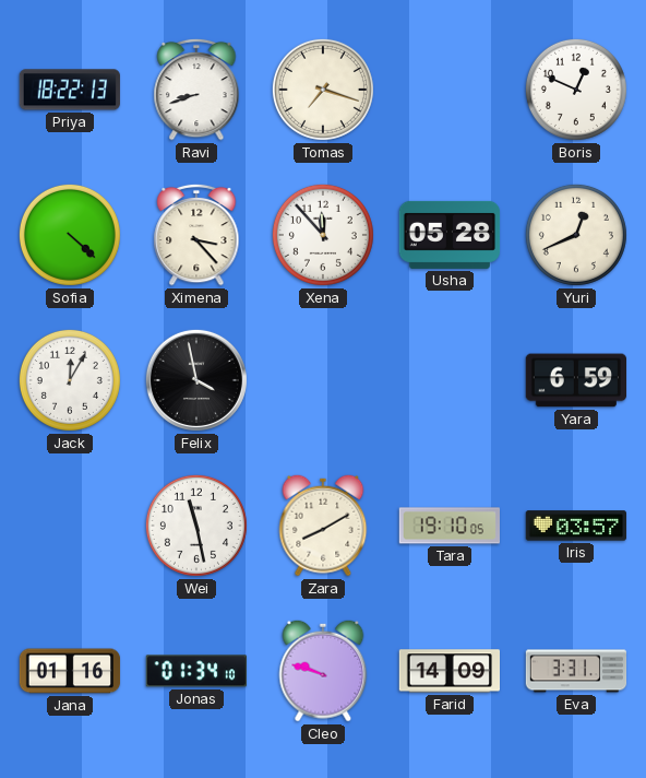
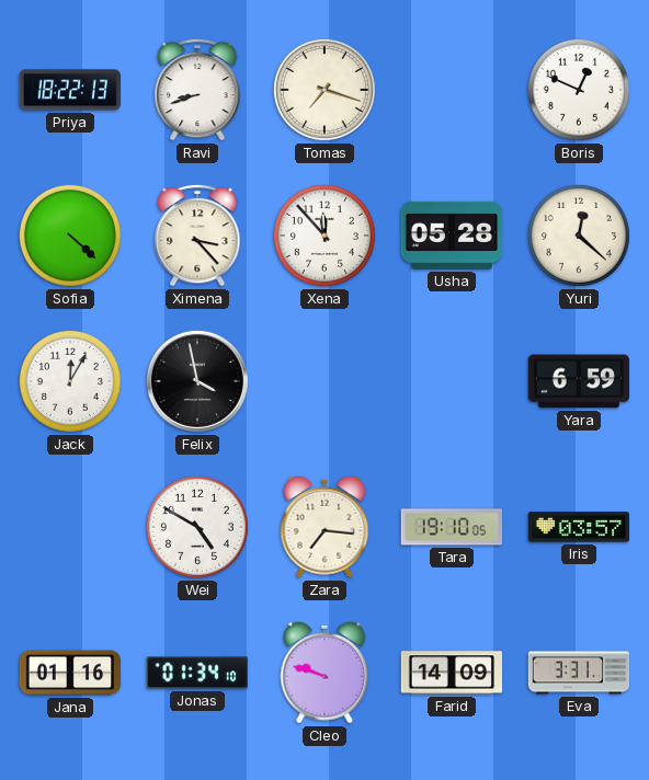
Yuri: 12:41 -> 12:22 (579, 236)
Wei: 11:28 -> 4:50 (197, 527)
Zara: 8:10 -> 7:16 (324, 527)
